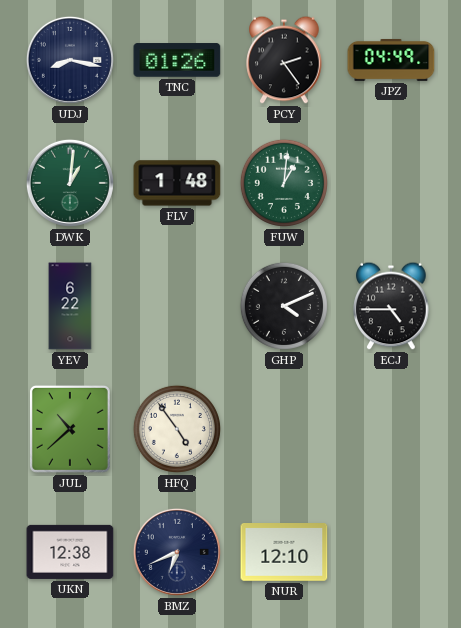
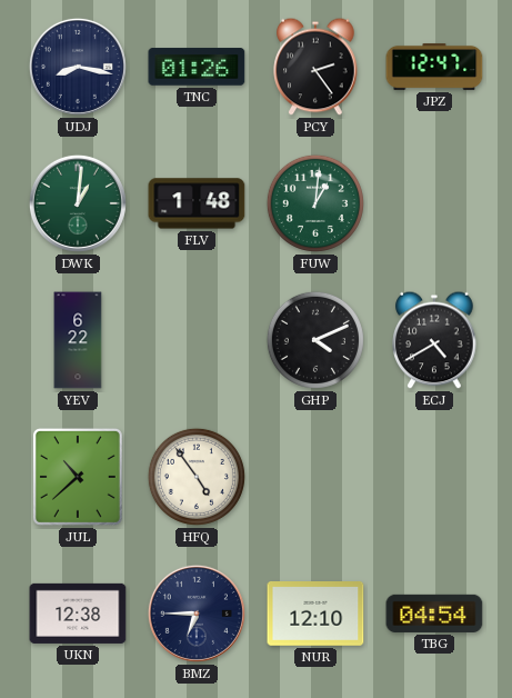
JPZ: 04:49 -> 12:47 (434, 67)
ECJ: 4:45 -> 4:40 (434, 340)
BMZ: 6:41 -> 6:45 (197, 614)
TBG: none -> 04:54 (434, 614)
